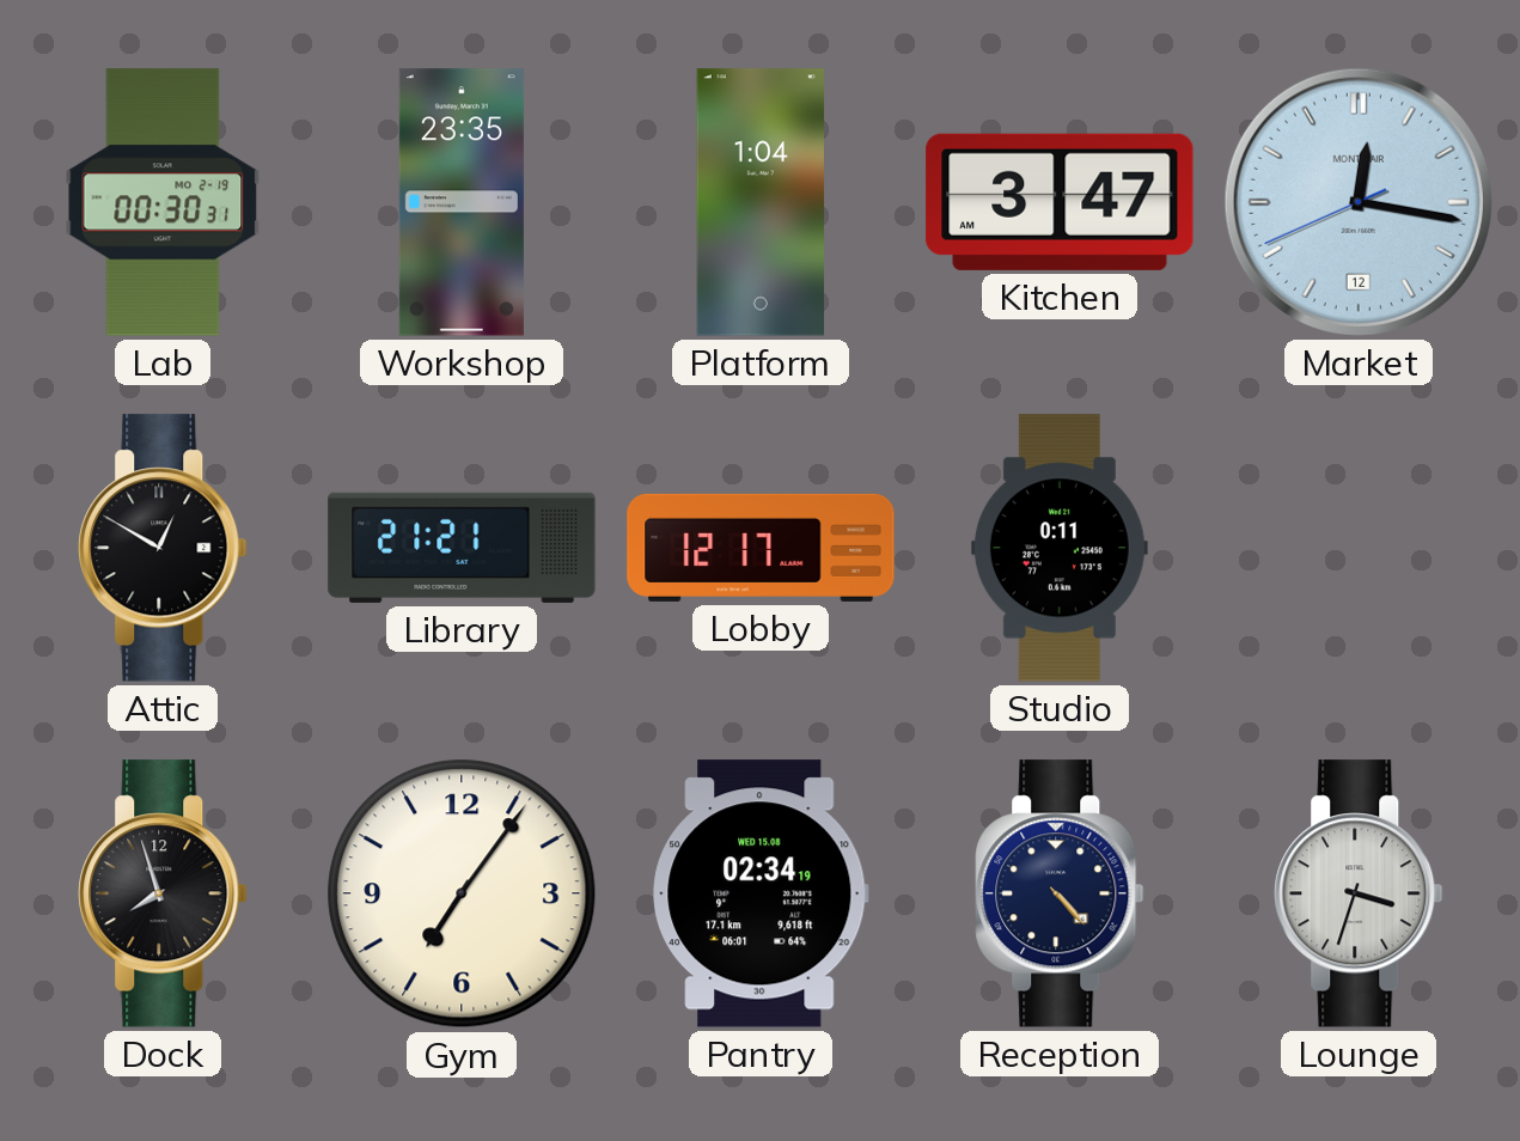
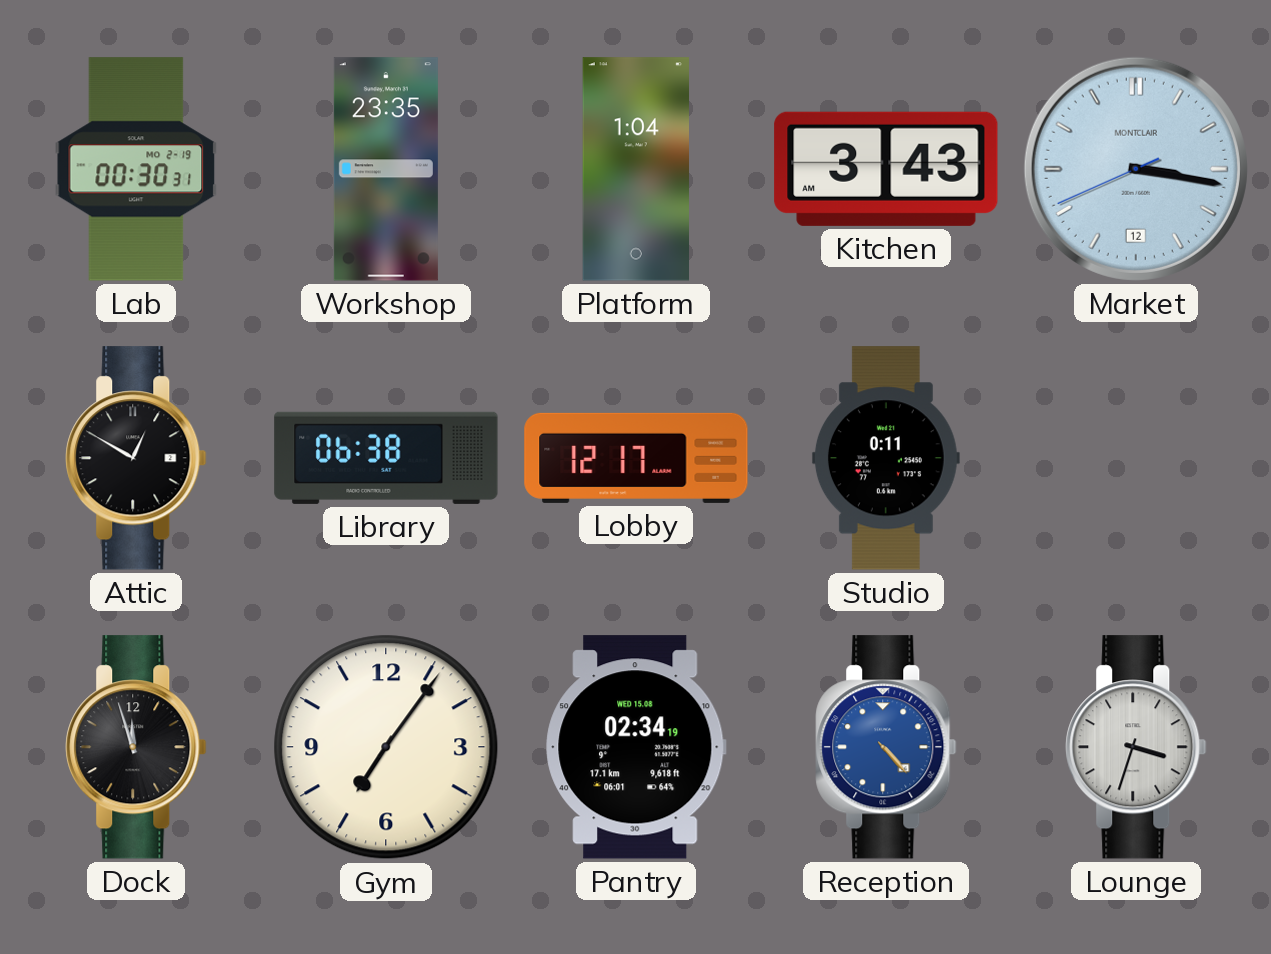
Kitchen: 3:47 -> 3:43 (886, 169)
Market: 12:16 -> 3:16 (1136, 169)
Library: 21:21 -> 06:38 (386, 458)
Dock: 7:57 -> 11:57 (136, 747)
Reception dial: navy -> blue (886, 747)
